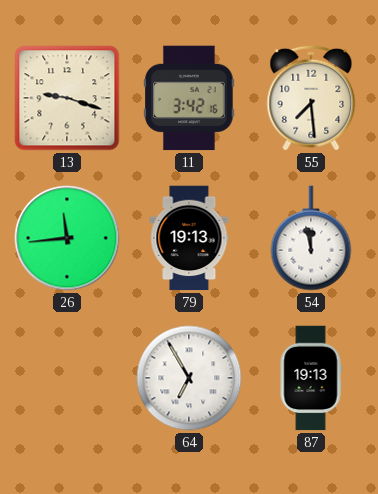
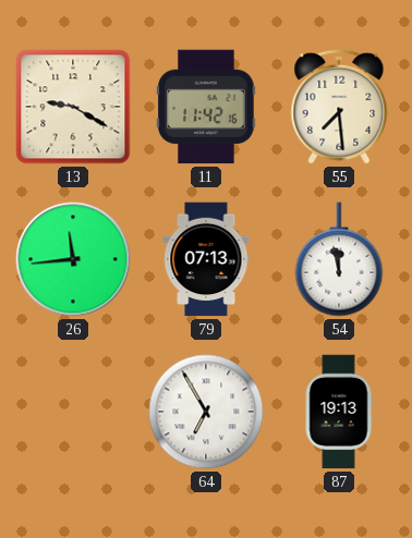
13: 9:18 -> 9:20 (73, 107)
11: 3:42 -> 11:42 (206, 107)
79: 19:13 -> 07:13 (206, 259)
